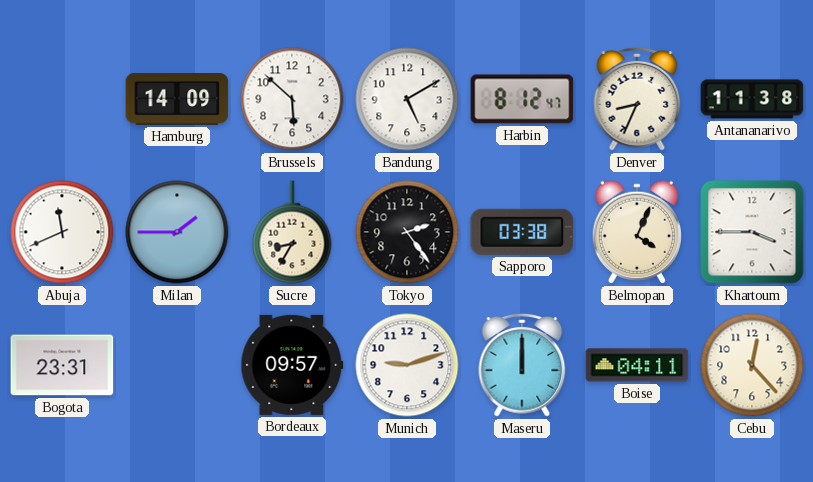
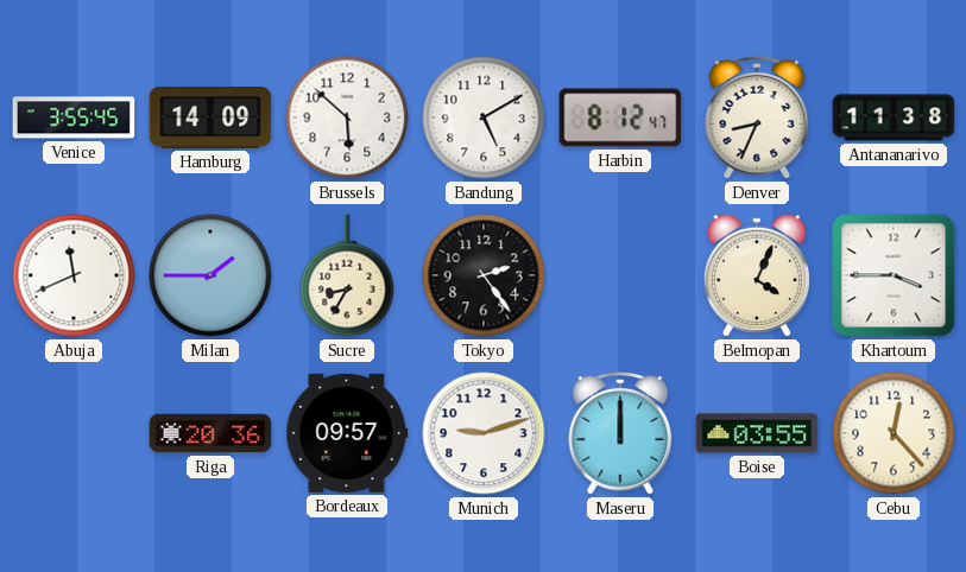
Venice: none -> 3:55 (74, 117)
Sapporo: 03:38 -> none (522, 232)
Bogota: 23:31 -> none (62, 365)
Riga: none -> 20:36 (210, 433)
Boise: 04:11 -> 03:55 (757, 433)
